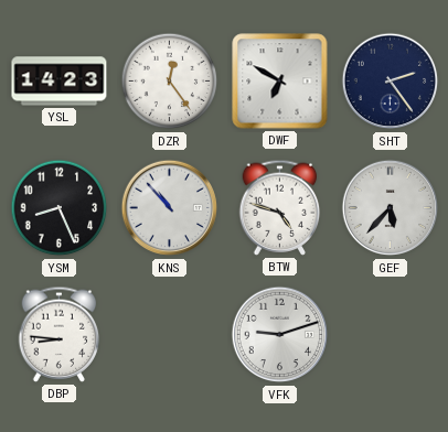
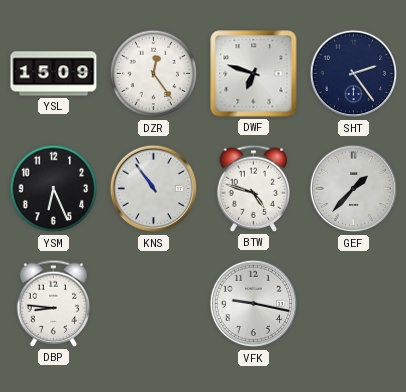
YSL: 14:23 -> 15:09 (54, 74)
DWF: 6:50 -> 6:48 (254, 74)
YSM: 8:26 -> 6:26 (54, 189)
KNS: 10:53 -> 10:54 (154, 189)
GEF: 5:37 -> 1:37 (354, 189)
VFK: 9:12 -> 9:17 (254, 304)
